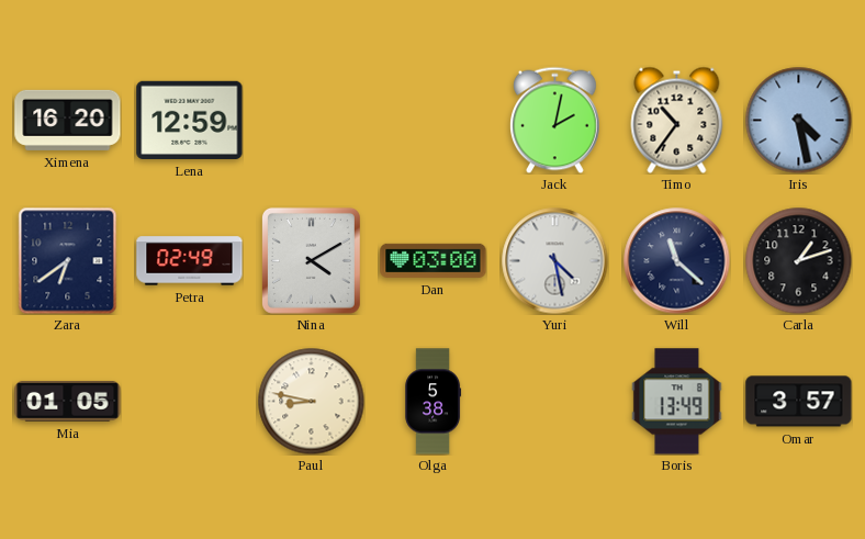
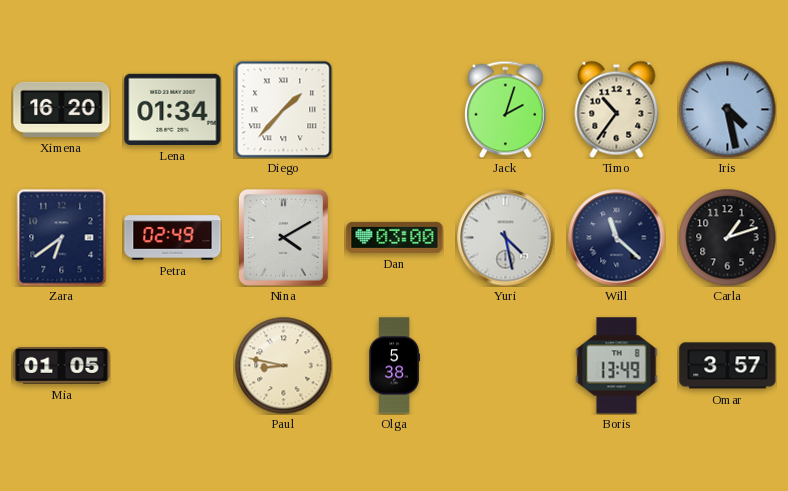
Lena: 12:59 -> 01:34 (173, 109)
Diego: none -> 1:37 (283, 109)
Jack: 2:02 -> 2:03 (506, 109)
